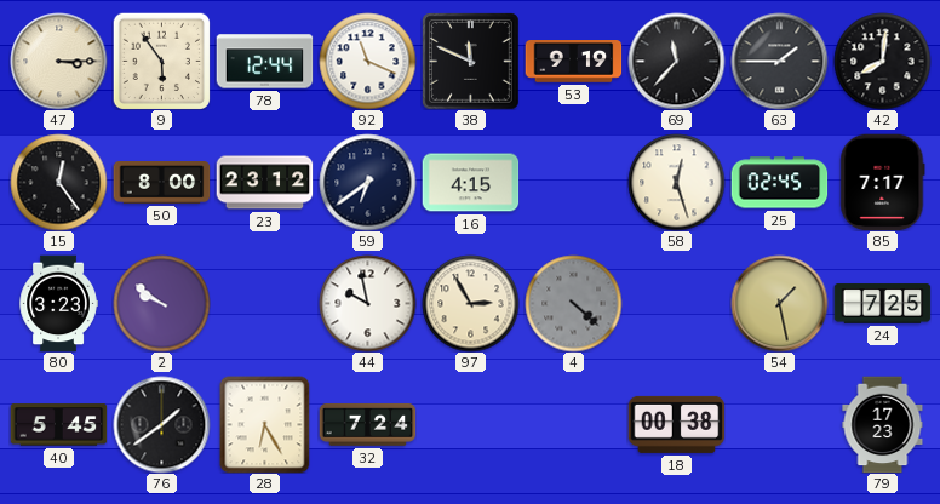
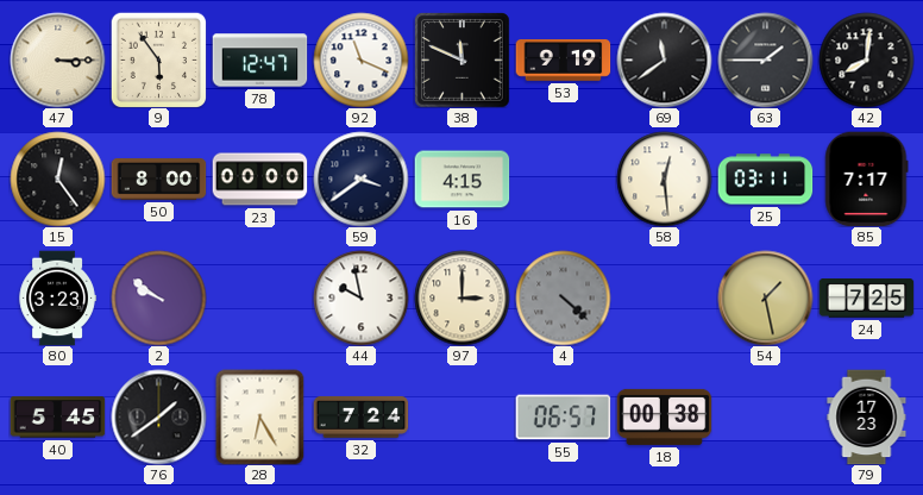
78: 12:44 -> 12:47 (259, 61)
69: 11:37 -> 11:39 (664, 59)
23: 23:12 -> 00:00 (259, 180)
59: 6:39 -> 3:39 (360, 178)
58: 12:27 -> 12:29 (664, 178)
25: 02:45 -> 03:11 (765, 180)
97: 2:55 -> 3:00 (461, 297)
55: none -> 06:57 (563, 418)
